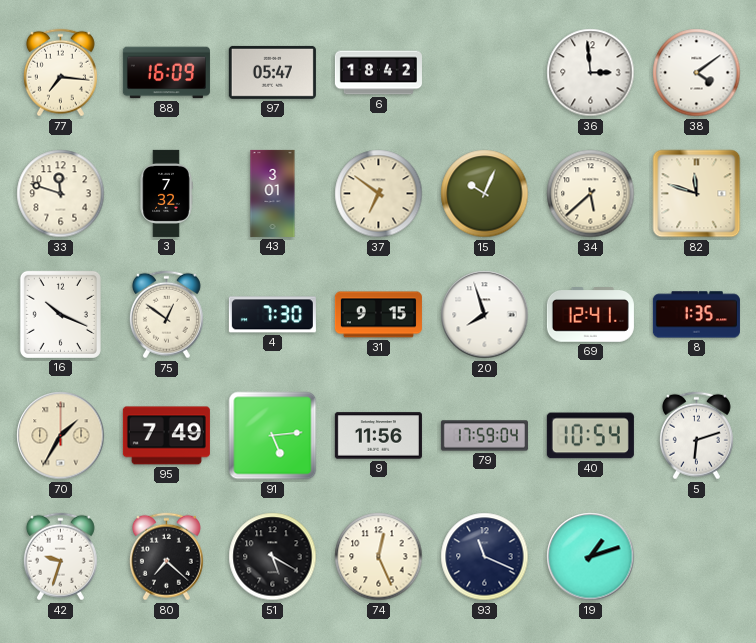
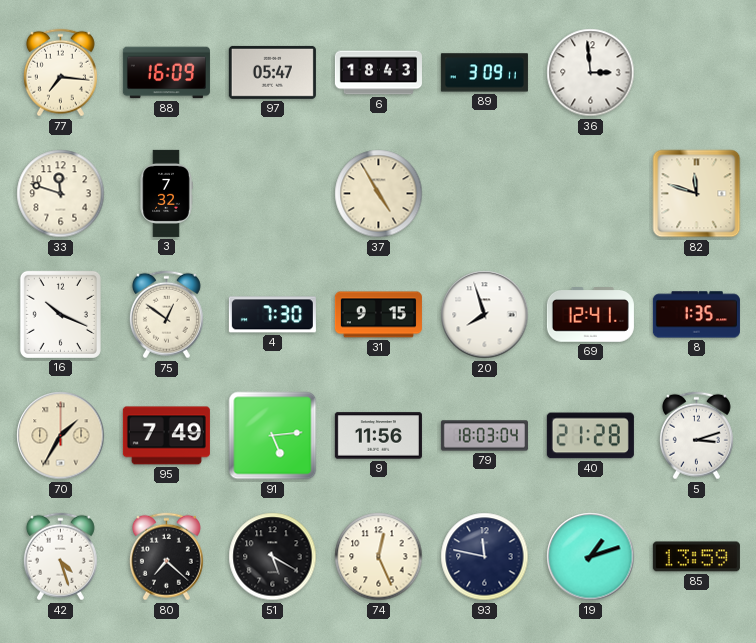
6: 18:42 -> 18:43 (378, 73)
89: none -> 3:09 (484, 73)
38: 4:09 -> none (697, 73)
43: 3:01 -> none (273, 193)
37: 6:51 -> 4:55 (379, 194)
15: 10:04 -> none (485, 194)
34: 5:38 -> none (591, 194)
79: 17:59 -> 18:03 (484, 436)
40: 10:54 -> 21:28 (590, 436)
5: 6:12 -> 3:12 (696, 436)
42: 9:33 -> 4:27 (60, 557)
93: 11:19 -> 11:47 (485, 557)
85: none -> 13:59 (696, 557)
